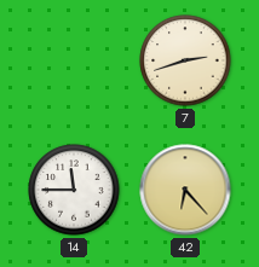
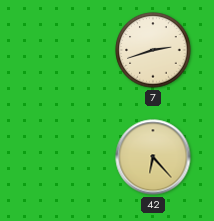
14: 11:45 -> none (74, 190)
